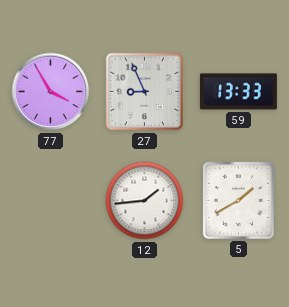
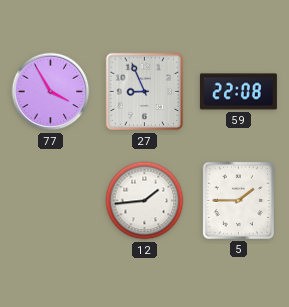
59: 13:33 -> 22:08 (238, 92)
5: 1:40 -> 1:45 (238, 200)
